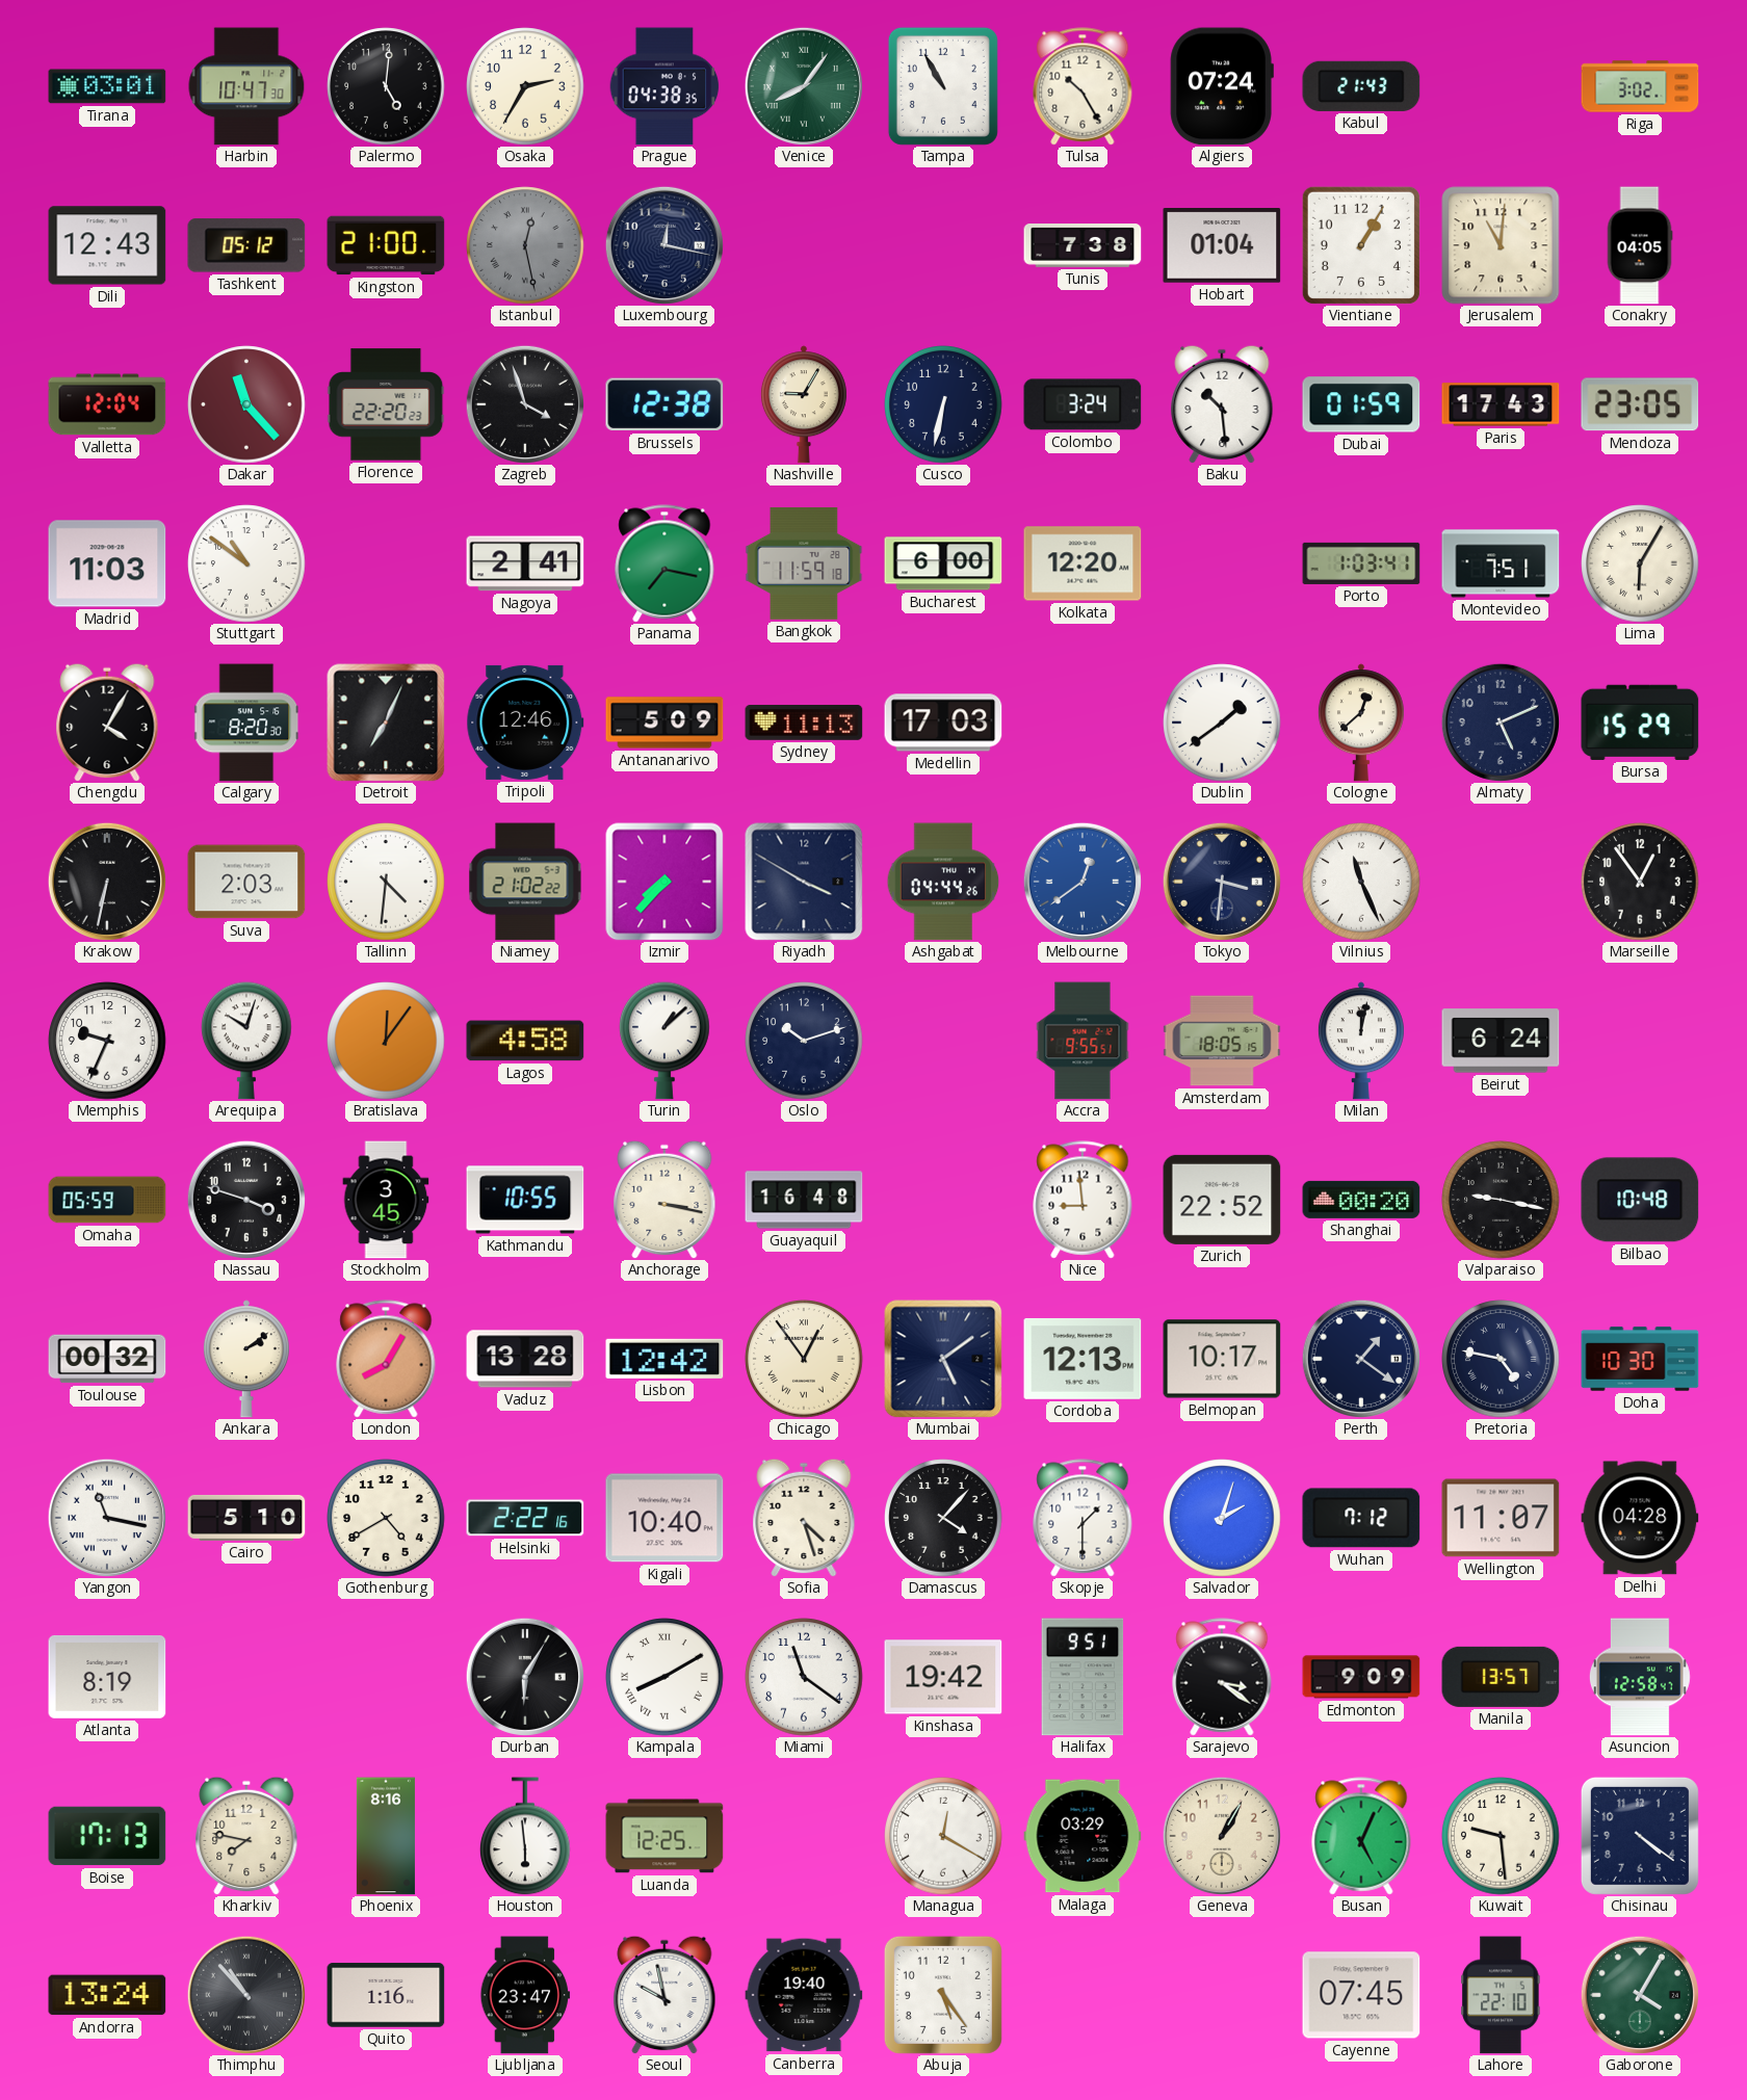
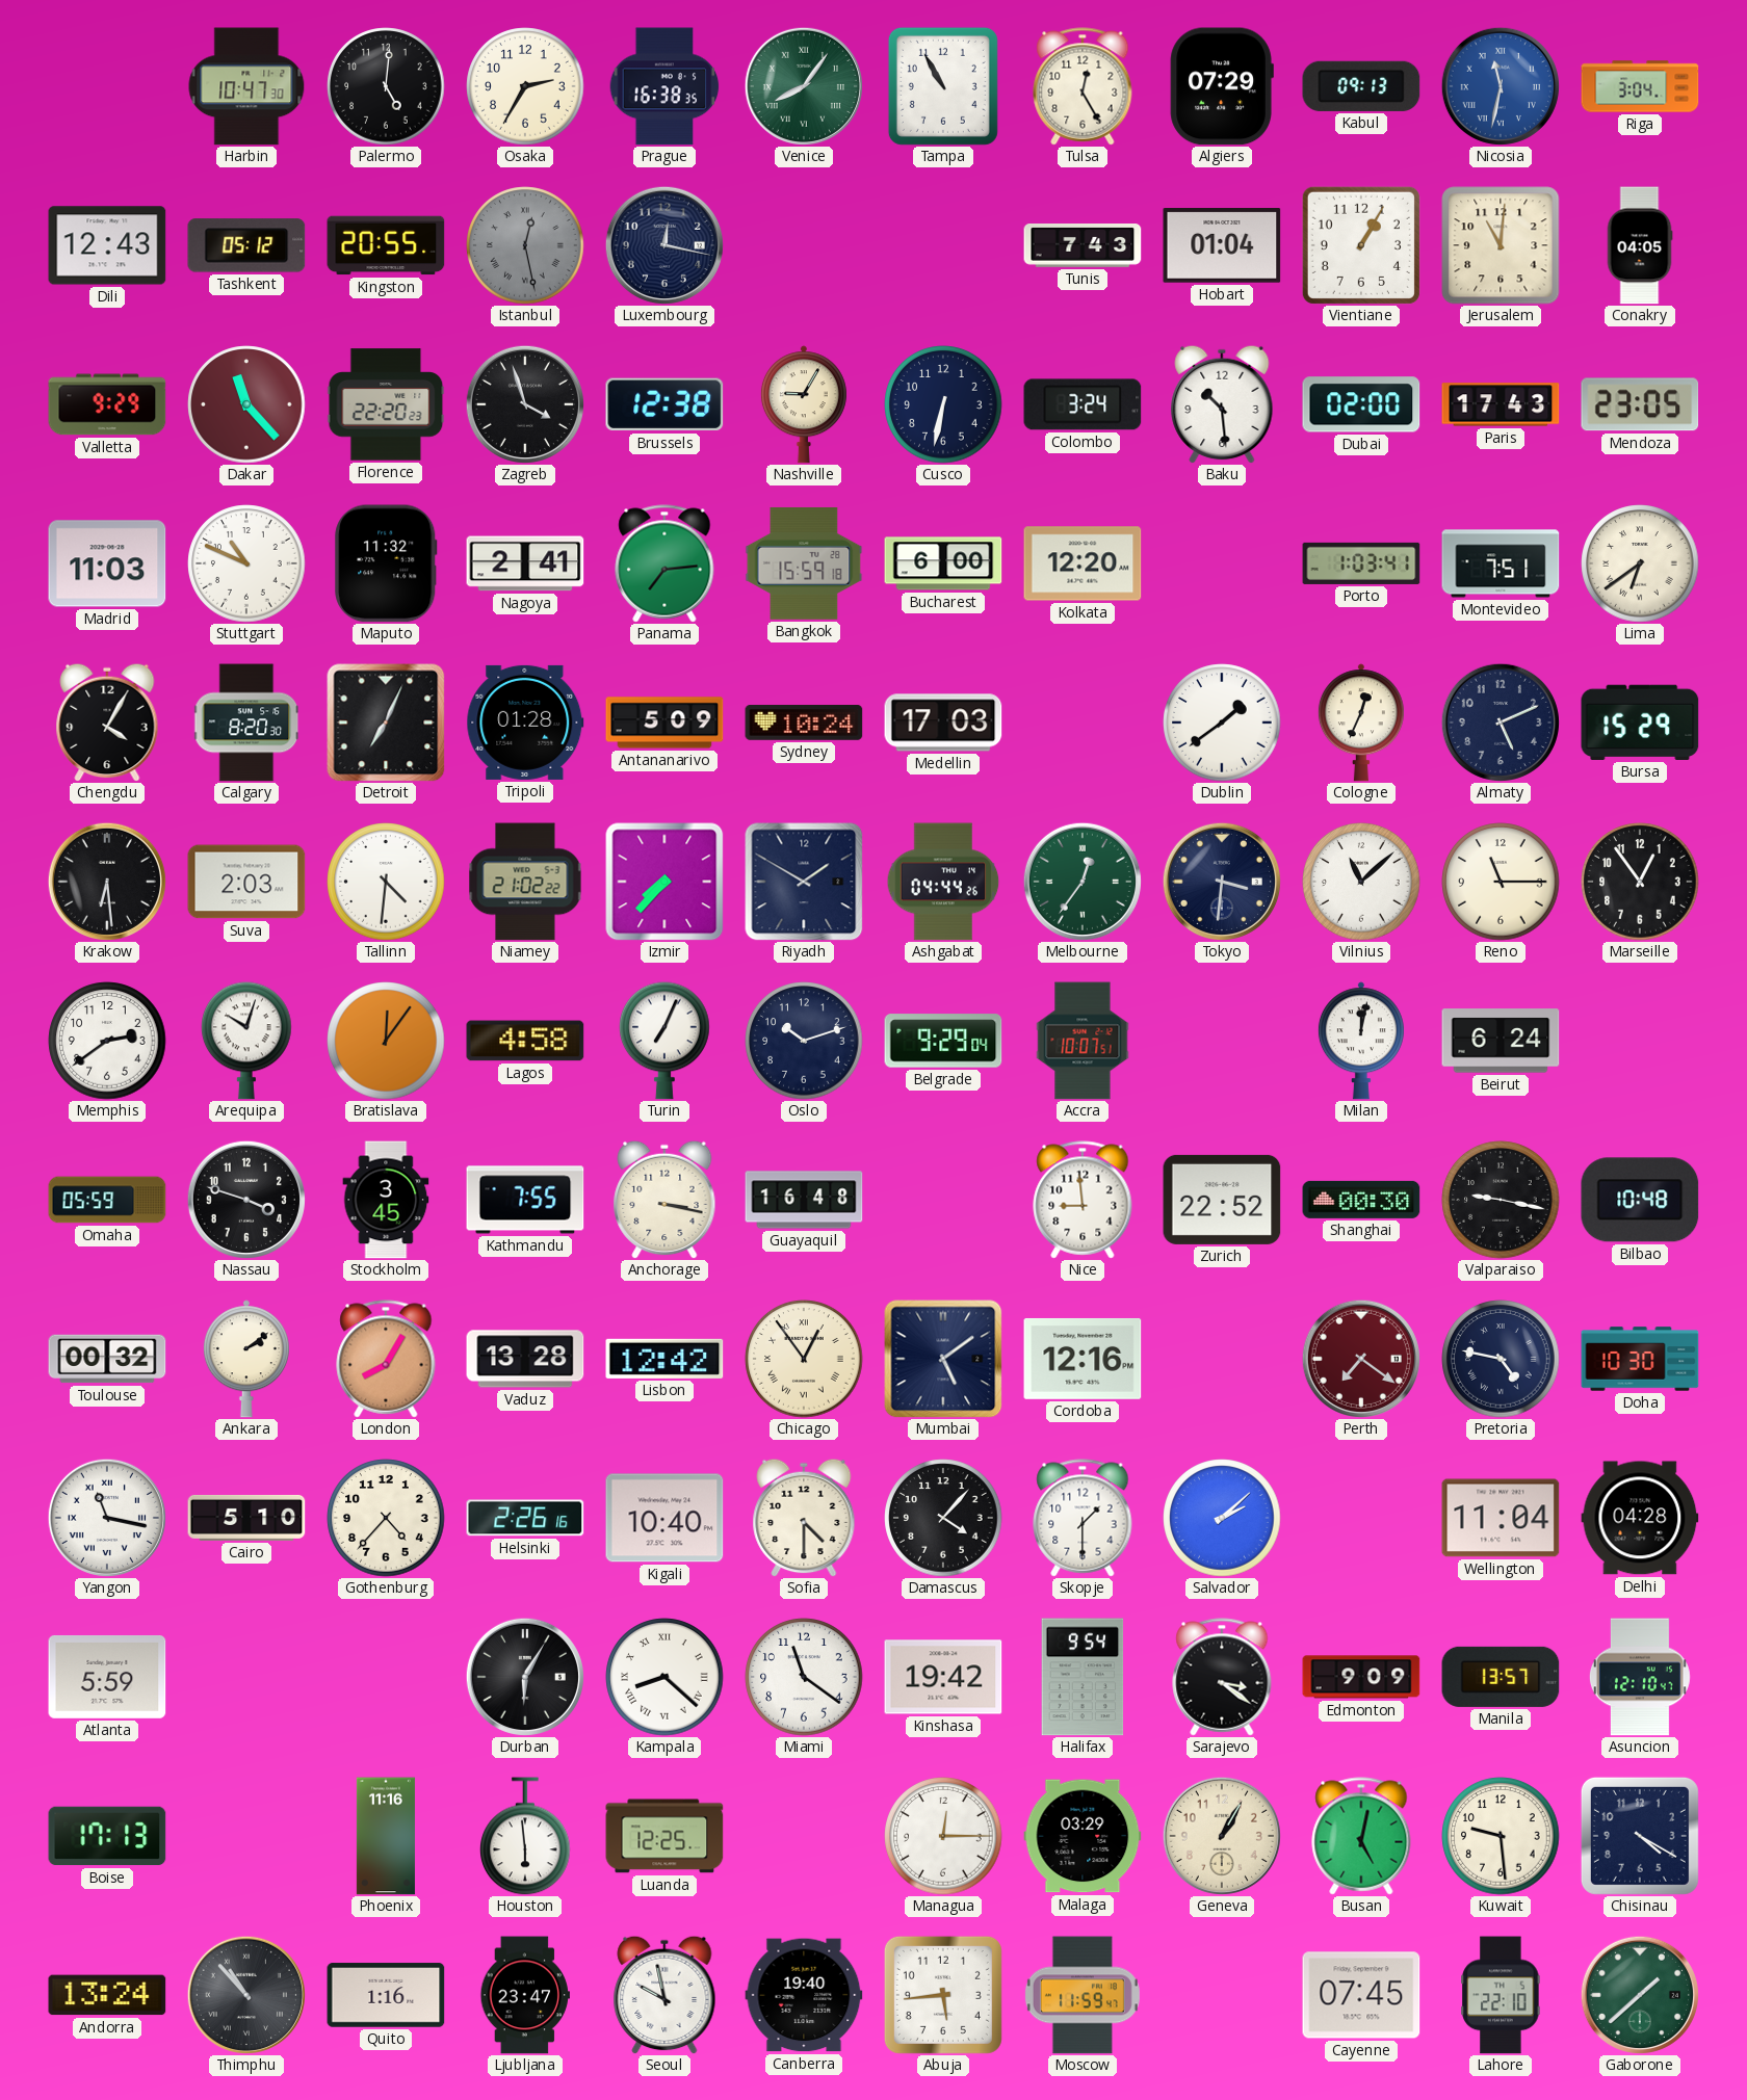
Tirana: 03:01 -> none (107, 86)
Prague: 04:38 -> 16:38 (664, 86)
Tulsa: 10:25 -> 12:25 (1083, 86)
Algiers: 07:24 -> 07:29 (1222, 86)
Kabul: 21:43 -> 09:13 (1361, 86)
Nicosia: none -> 11:32 (1501, 86)
Riga: 3:02 -> 3:04 (1640, 86)
Kingston: 21:00 -> 20:55 (386, 245)
Tunis: 7:38 -> 7:43 (1083, 246)
Valletta: 12:04 -> 9:29 (107, 404)
Dubai: 01:59 -> 02:00 (1361, 404)
Stuttgart: 10:51 -> 10:49 (246, 563)
Maputo: none -> 11:32 (386, 563)
Panama: 7:17 -> 7:14 (664, 563)
Bangkok: 11:59 -> 15:59 (804, 563)
Lima: 6:05 -> 6:39 (1640, 563)
Tripoli: 12:46 -> 01:28 (525, 723)
Sydney: 11:13 -> 10:24 (804, 723)
Cologne: 12:38 -> 12:34 (1361, 723)
Krakow: 6:32 -> 6:29 (107, 882)
Riyadh: 3:50 -> 1:50 (804, 882)
Melbourne: 12:39 -> 12:36 (1083, 882)
Melbourne dial: blue -> green (1083, 882)
Vilnius: 11:26 -> 11:08 (1361, 882)
Reno: none -> 11:15 (1501, 882)
Memphis: 9:34 -> 2:39 (107, 1041)
Turin: 1:08 -> 7:04 (666, 1041)
Belgrade: none -> 9:29 (943, 1041)
Accra: 9:55 -> 10:07 (1083, 1041)
Amsterdam: 18:05 -> none (1222, 1041)
Kathmandu: 10:55 -> 7:55 (525, 1200)
Shanghai: 00:20 -> 00:30 (1361, 1200)
Cordoba: 12:13 -> 12:16 (1083, 1359)
Belmopan: 10:17 -> none (1222, 1359)
Perth: 1:21 -> 7:21 (1361, 1359)
Perth dial: navy -> burgundy (1361, 1359)
Gothenburg: 4:40 -> 4:37 (386, 1518)
Helsinki: 2:22 -> 2:26 (525, 1518)
Sofia: 4:27 -> 4:30 (804, 1518)
Salvador: 2:03 -> 2:08 (1222, 1518)
Wuhan: 7:12 -> none (1361, 1518)
Wellington: 11:07 -> 11:04 (1501, 1518)
Atlanta: 8:19 -> 5:59 (107, 1677)
Kampala: 8:10 -> 8:22 (664, 1677)
Halifax: 9:51 -> 9:54 (1083, 1677)
Asuncion: 12:58 -> 12:10 (1640, 1677)
Kharkiv: 7:47 -> none (246, 1836)
Phoenix: 8:16 -> 11:16 (386, 1836)
Managua: 12:20 -> 12:15 (943, 1836)
Busan: 5:04 -> 5:02 (1361, 1836)
Chisinau: 4:21 -> 4:20 (1640, 1836)
Abuja: 5:24 -> 5:44 (943, 1995)
Moscow: none -> 11:59 (1083, 1995)
Gaborone: 4:05 -> 1:38 (1640, 1995)
